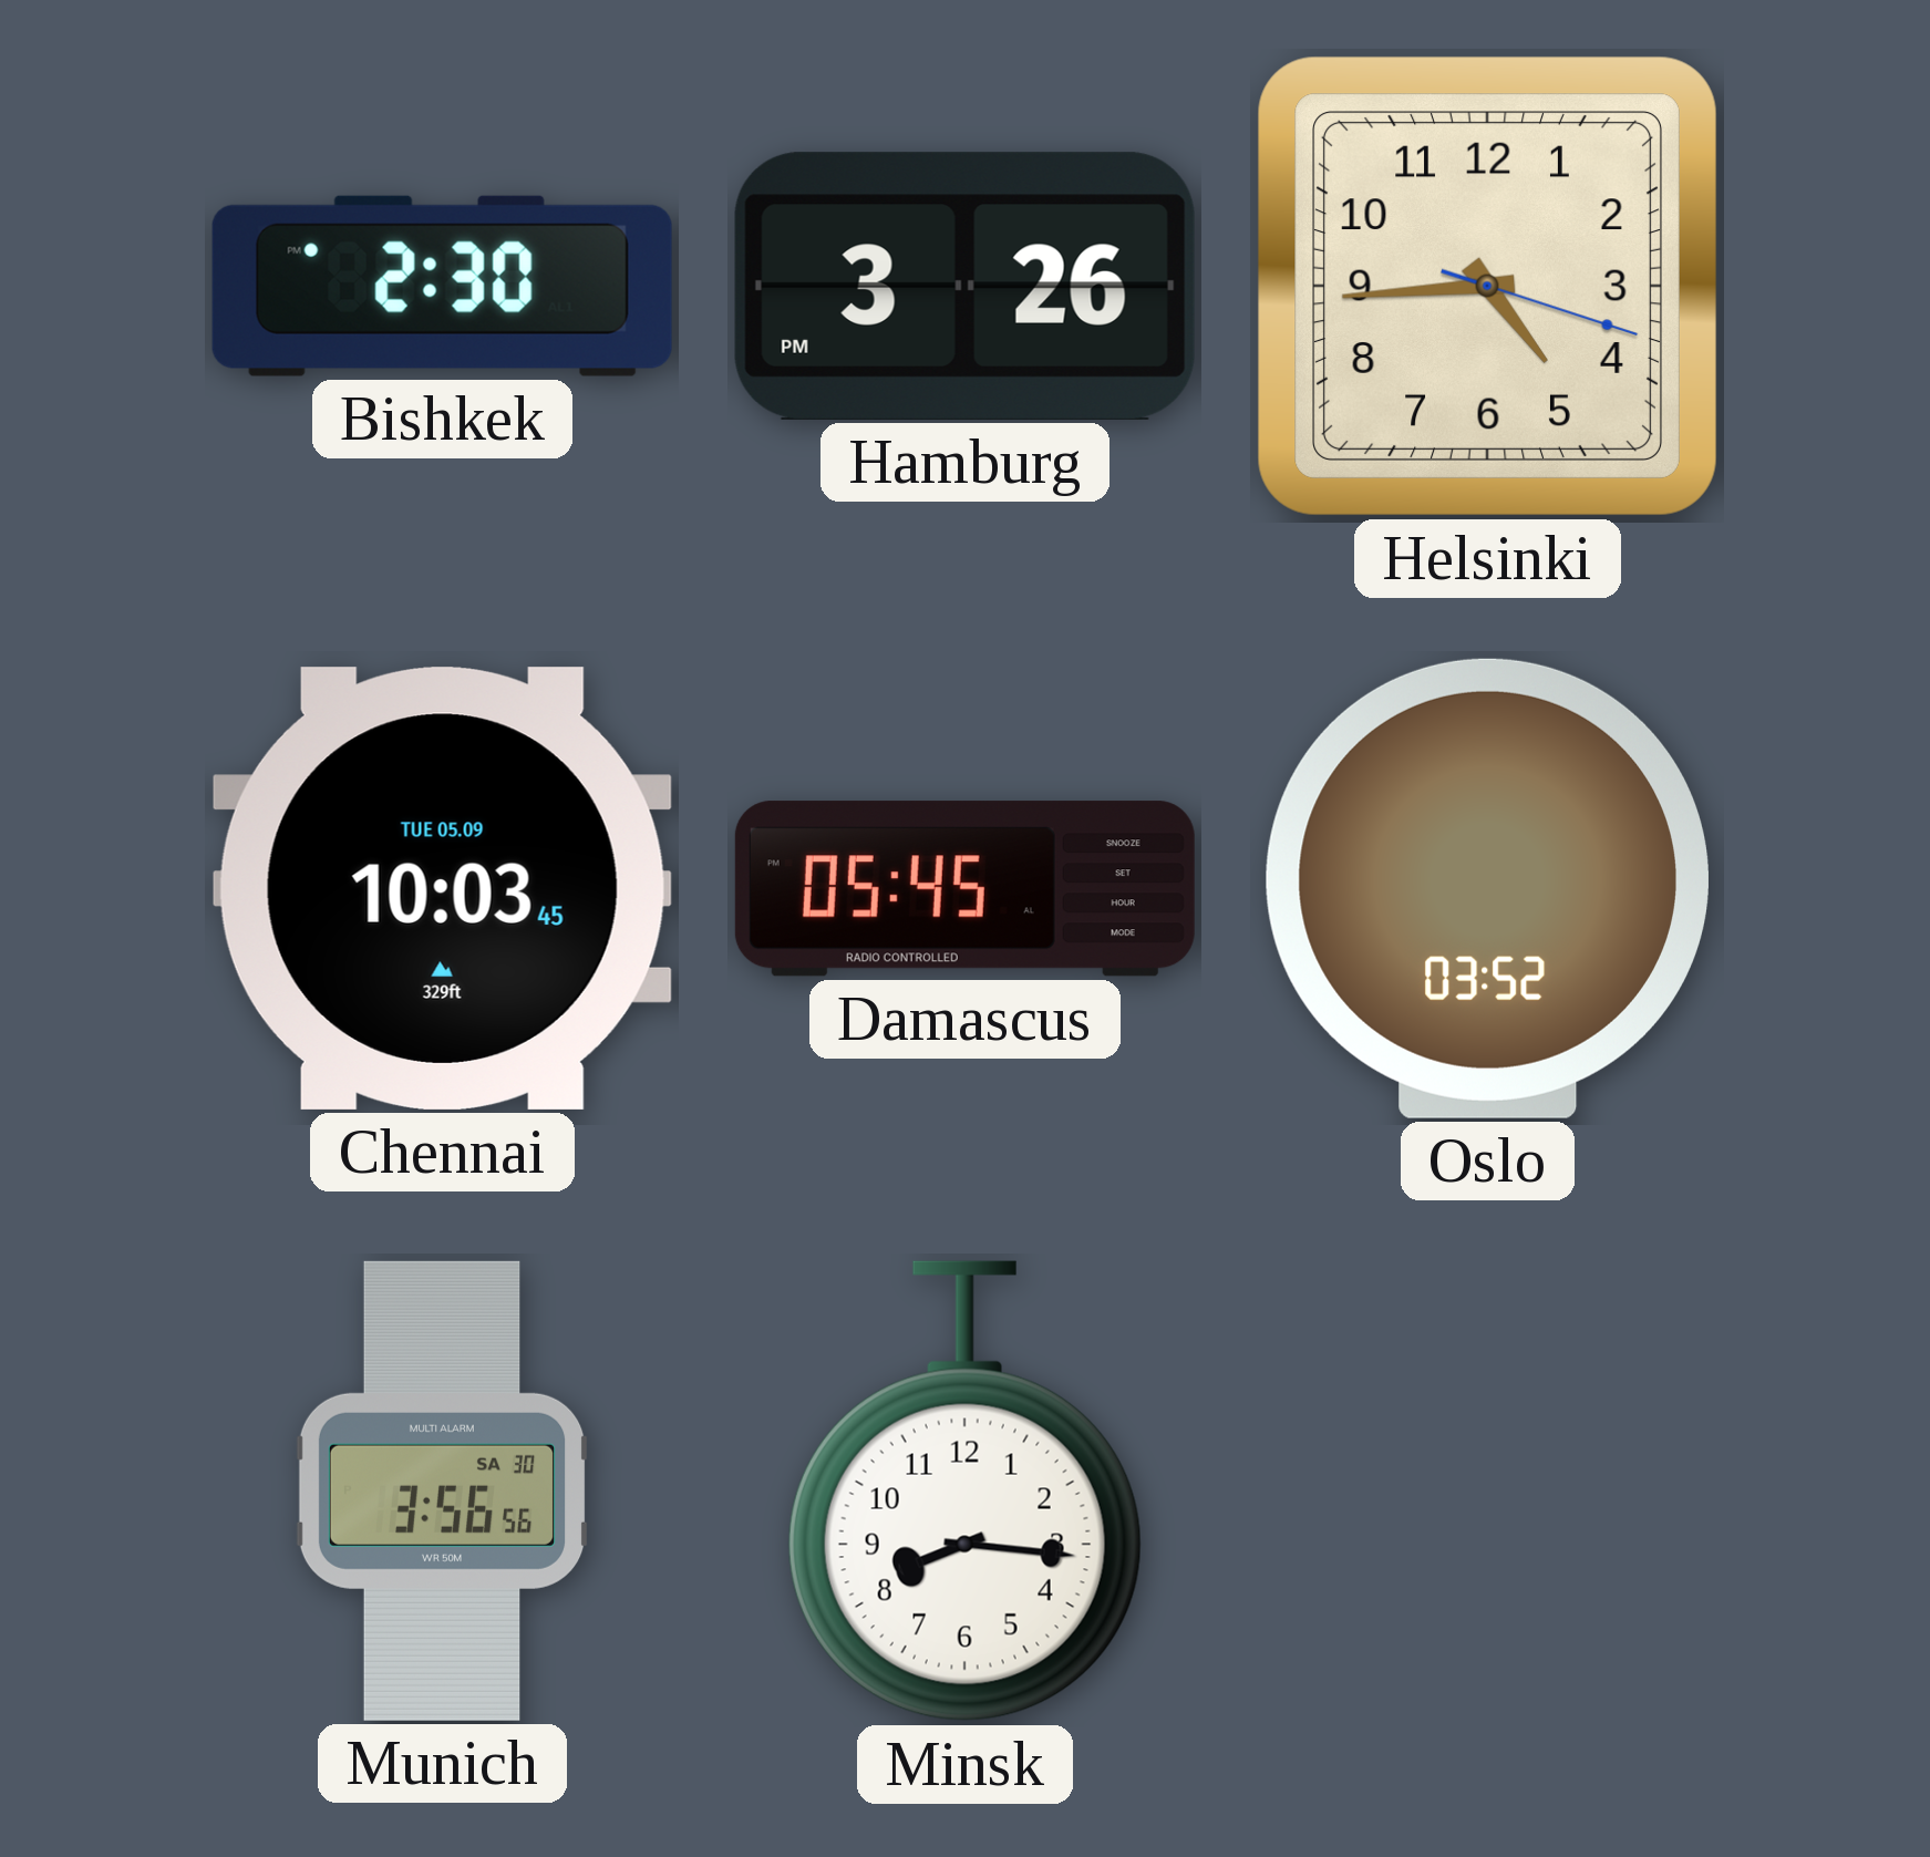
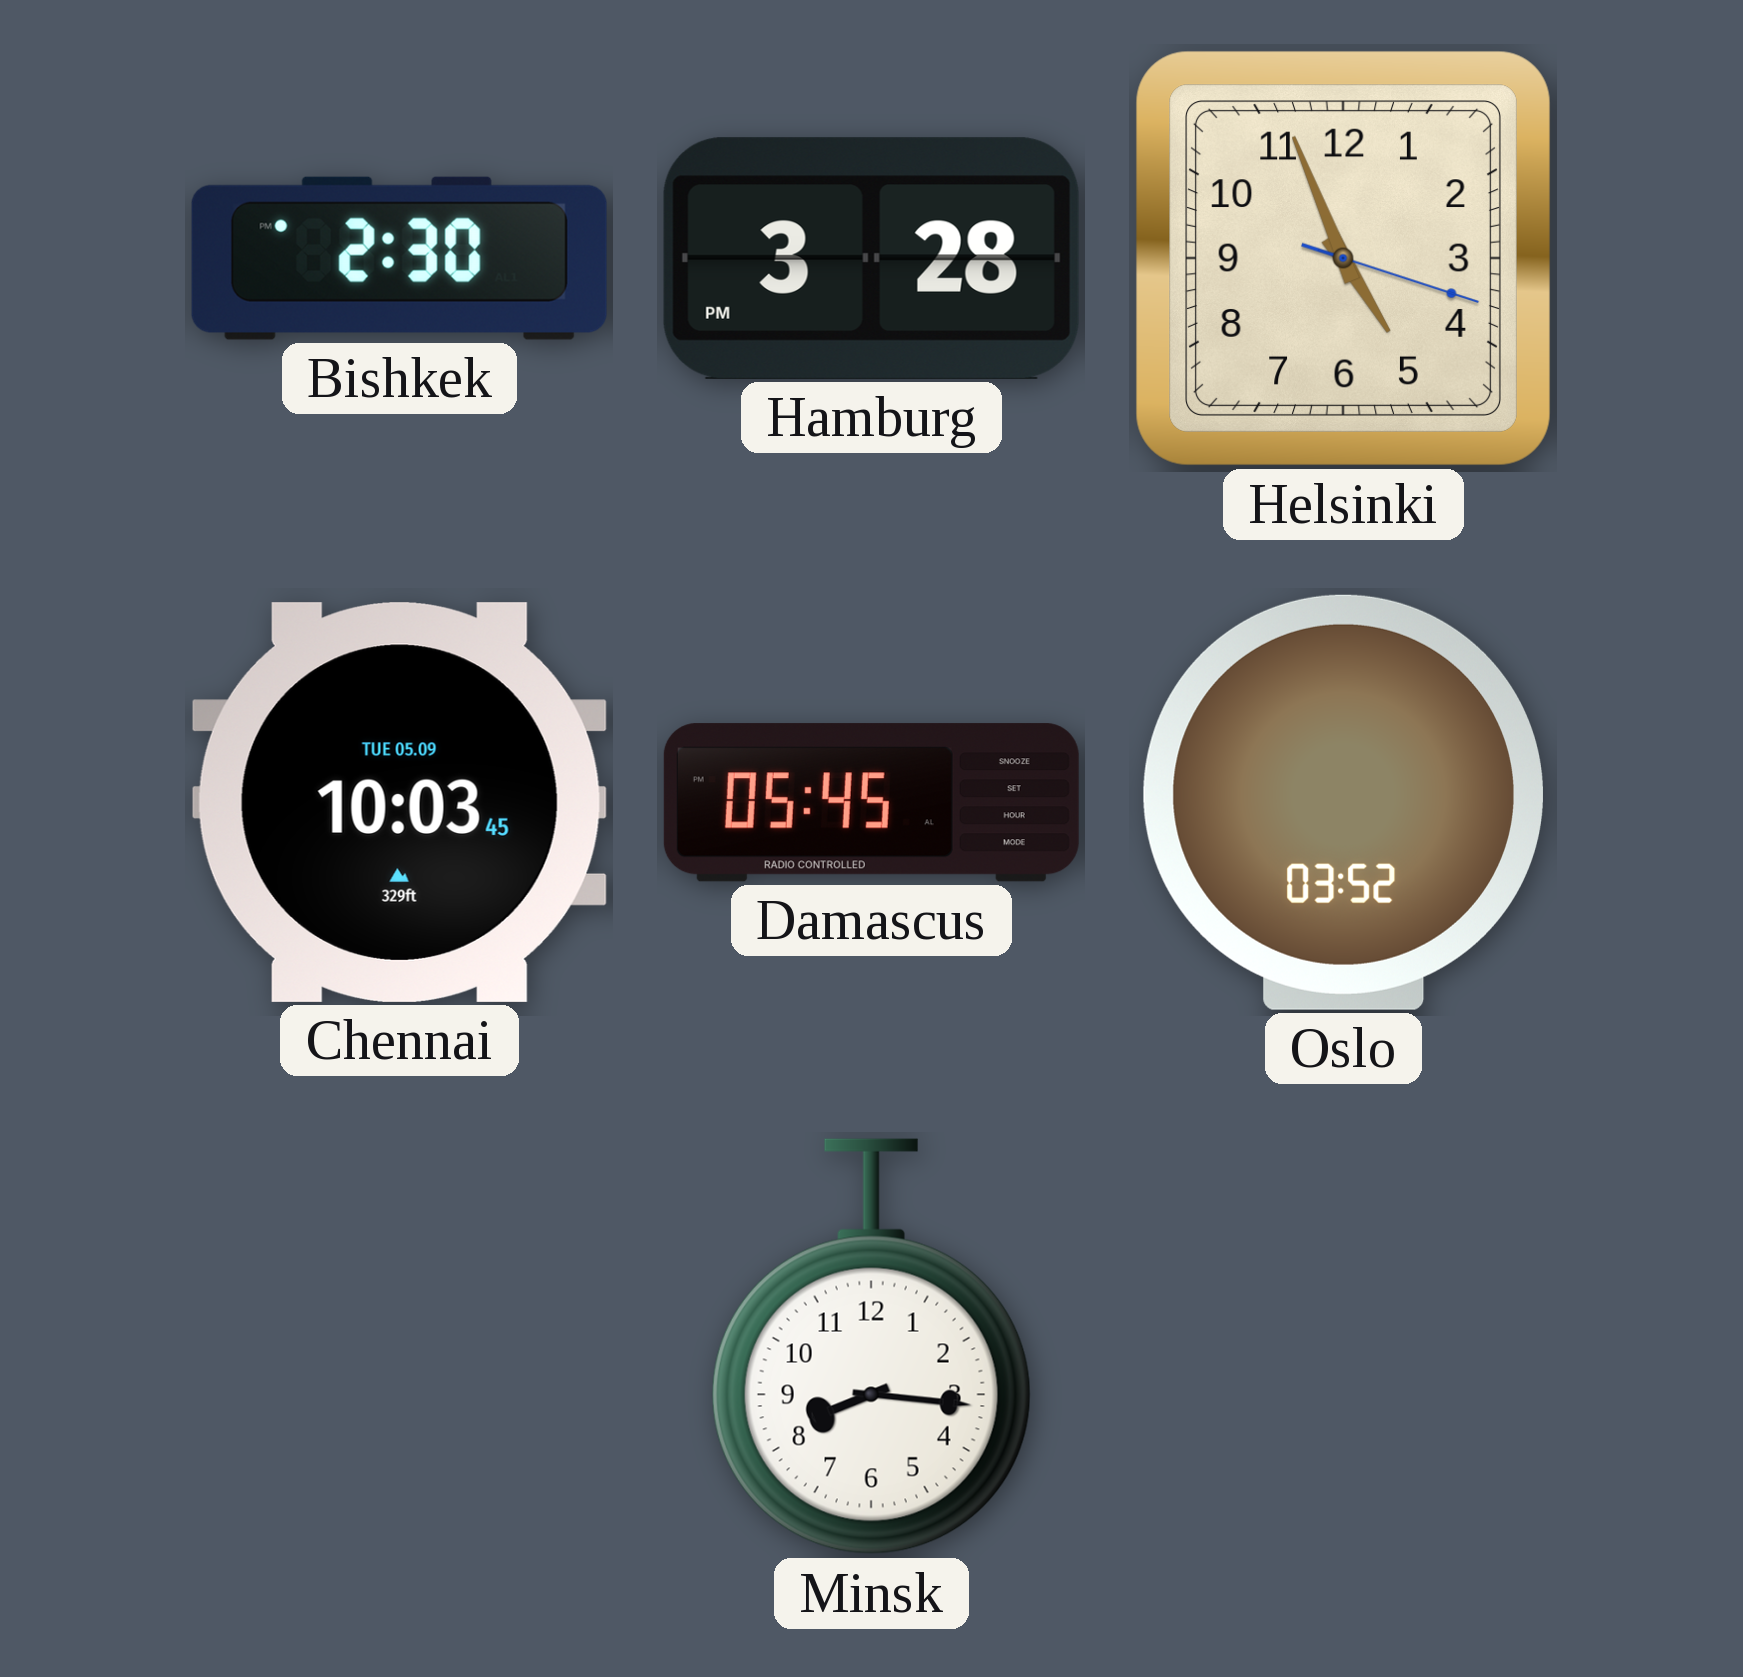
Hamburg: 3:26 -> 3:28 (871, 258)
Helsinki: 4:44 -> 4:56 (1343, 258)
Munich: 3:56 -> none (443, 1490)
